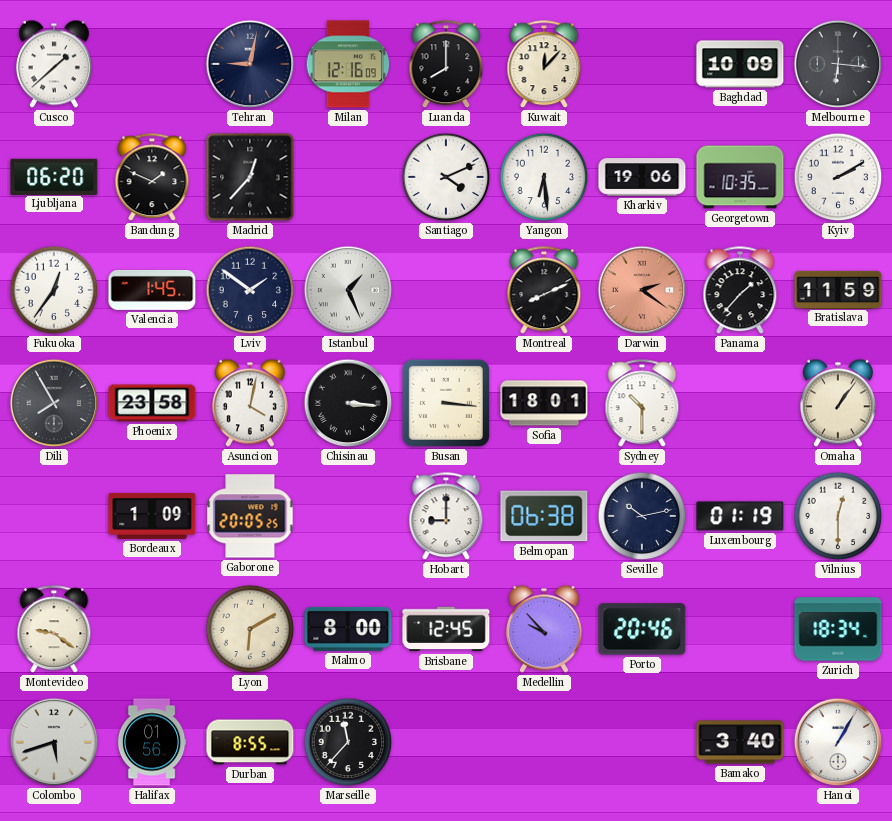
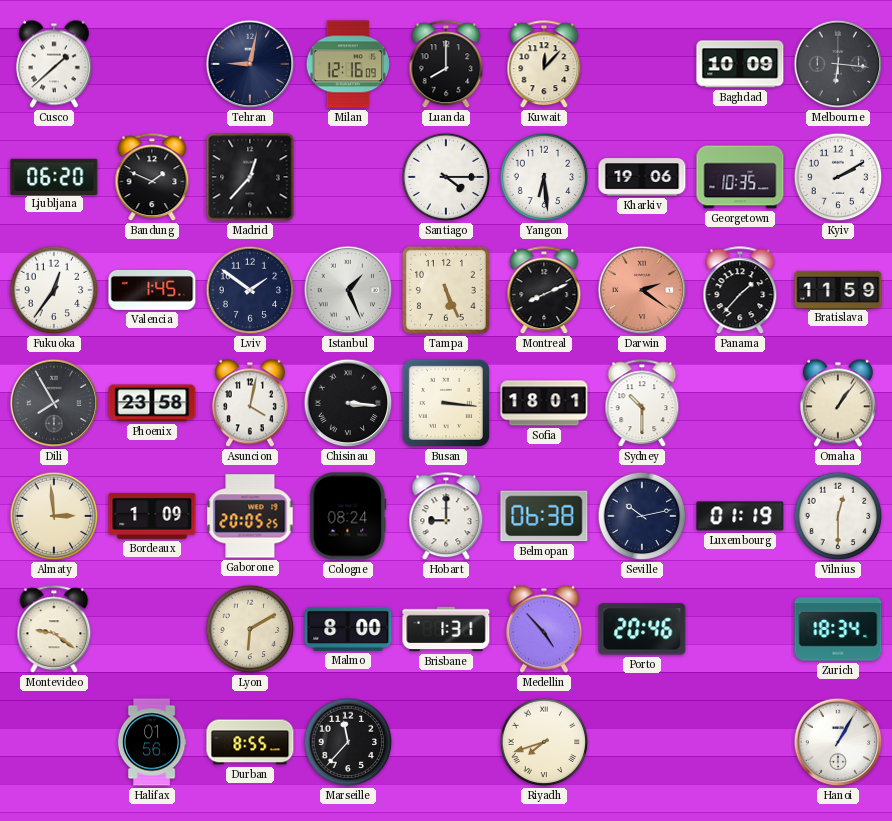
Santiago: 4:11 -> 4:15 (446, 177)
Tampa: none -> 5:26 (446, 290)
Almaty: none -> 2:59 (54, 516)
Cologne: none -> 08:24 (348, 516)
Brisbane: 12:45 -> 1:31 (446, 629)
Medellin: 9:53 -> 4:53 (544, 629)
Colombo: 5:42 -> none (54, 742)
Riyadh: none -> 7:42 (544, 742)
Bamako: 3:40 -> none (740, 742)
